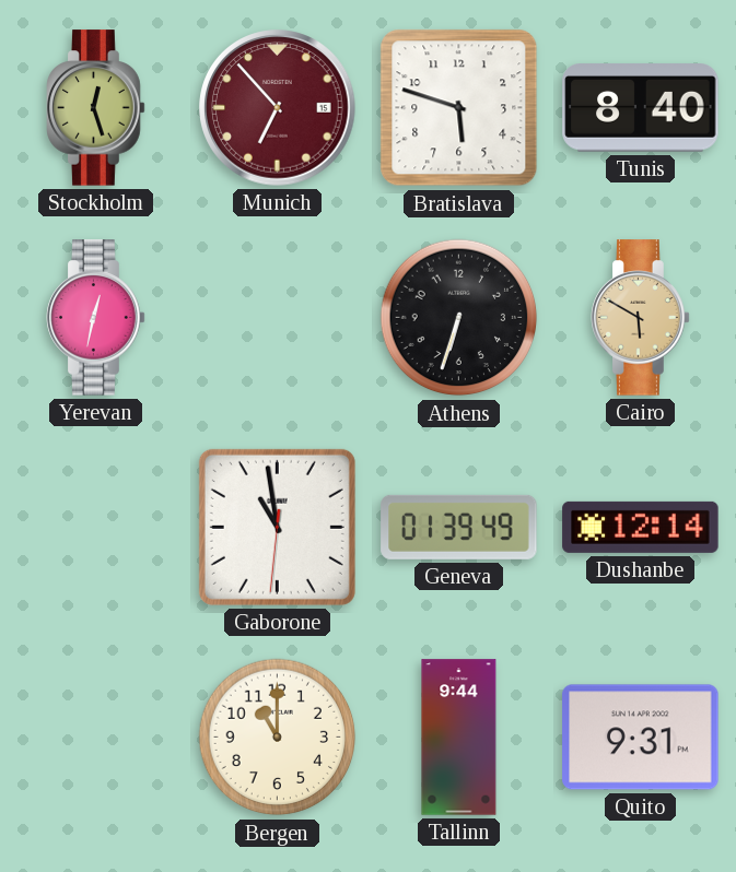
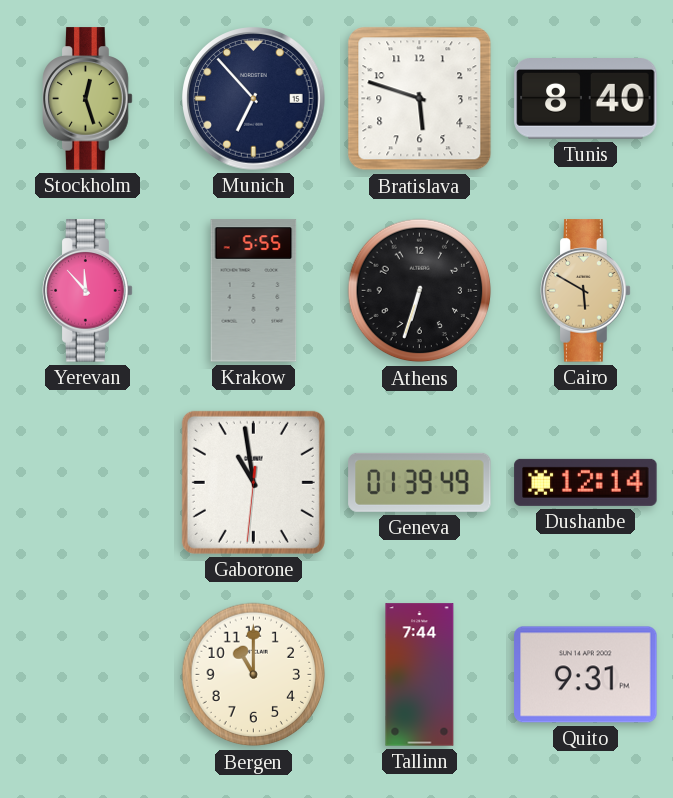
Munich dial: burgundy -> navy (254, 99)
Yerevan: 12:32 -> 11:53 (88, 291)
Krakow: none -> 5:55 (254, 291)
Tallinn: 9:44 -> 7:44 (420, 675)
